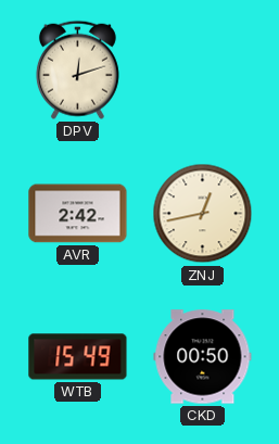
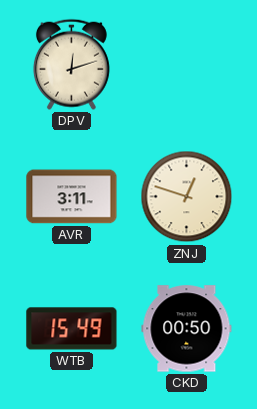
AVR: 2:42 -> 3:11 (72, 197)
ZNJ: 12:43 -> 12:48 (187, 197)
